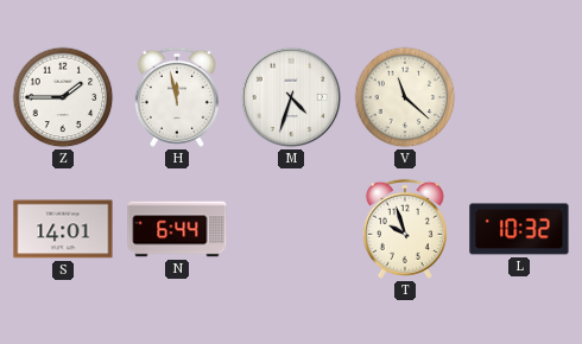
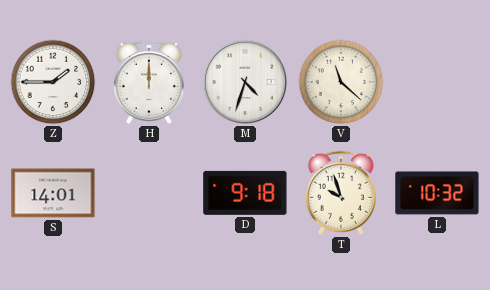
H: 11:58 -> 12:00 (149, 82)
N: 6:44 -> none (177, 229)
D: none -> 9:18 (245, 193)
